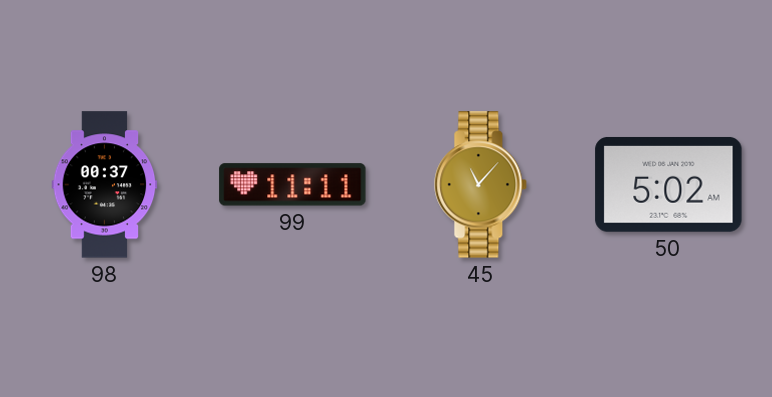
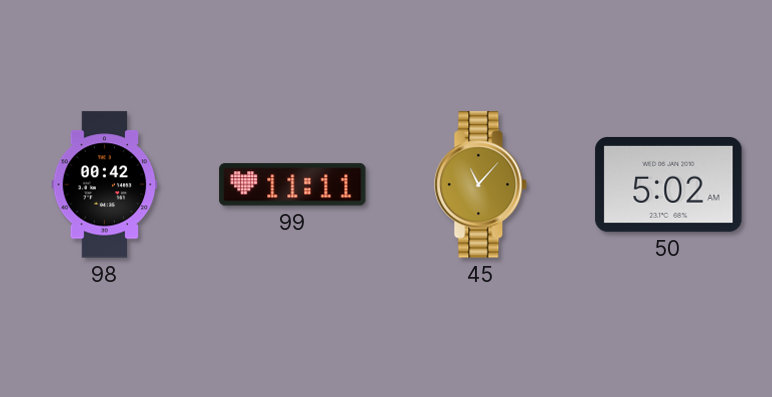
98: 00:37 -> 00:42 (105, 185)
